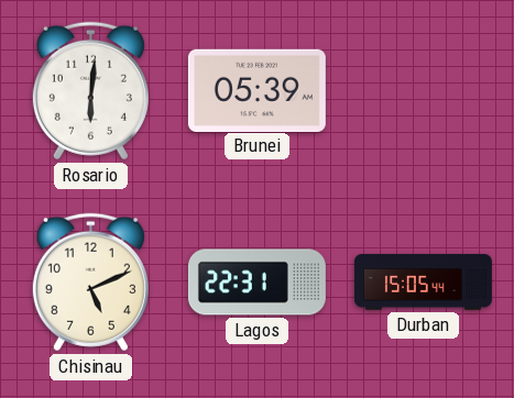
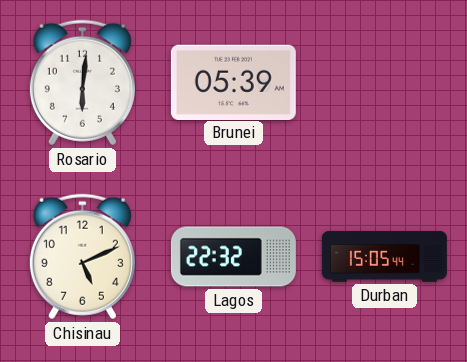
Lagos: 22:31 -> 22:32 (233, 257)
